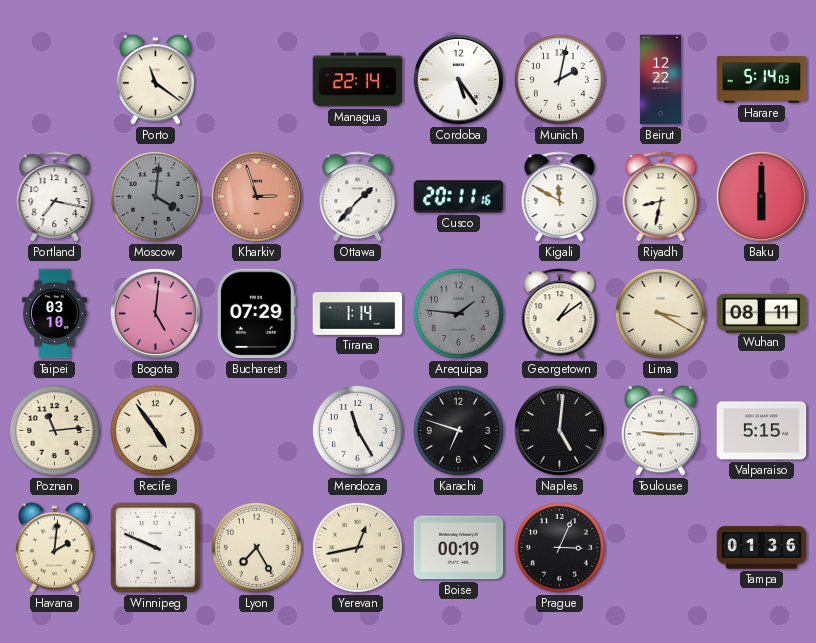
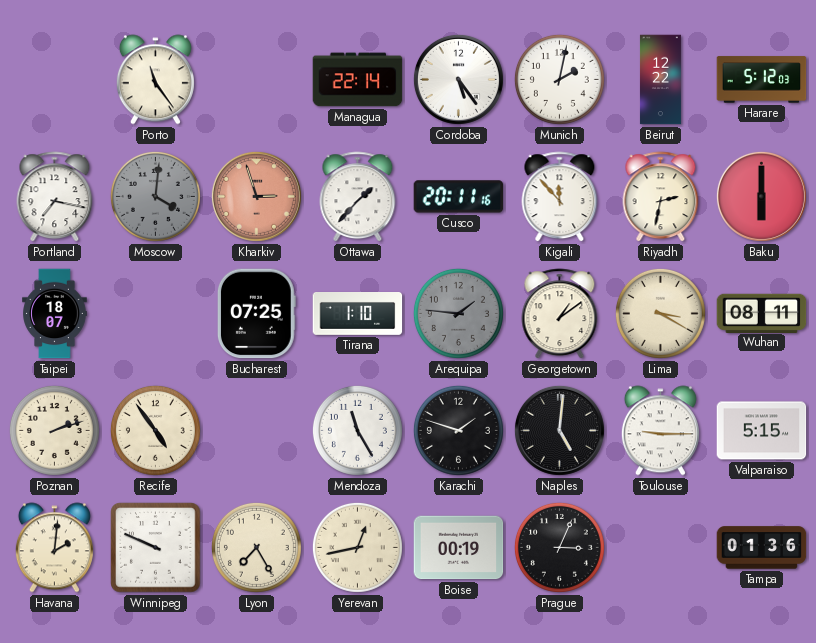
Porto: 11:21 -> 11:24 (155, 80)
Harare: 5:14 -> 5:12 (762, 80)
Kigali: 11:50 -> 11:53 (560, 197)
Riyadh: 8:32 -> 2:32 (661, 197)
Taipei: 03:10 -> 18:07 (55, 314)
Bogota: 5:01 -> none (155, 313)
Bucharest: 07:29 -> 07:25 (256, 314)
Tirana: 1:14 -> 1:10 (358, 314)
Poznan: 11:14 -> 2:12 (54, 430)
Karachi: 6:48 -> 1:48 (458, 430)
